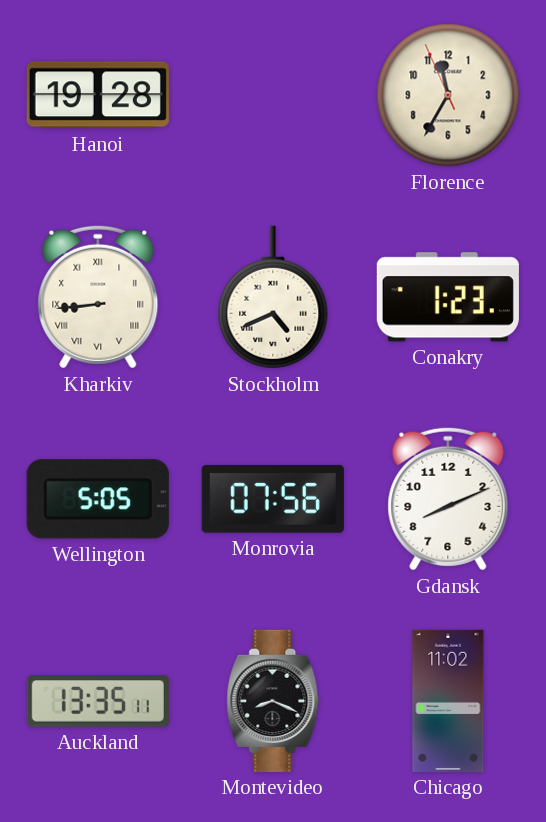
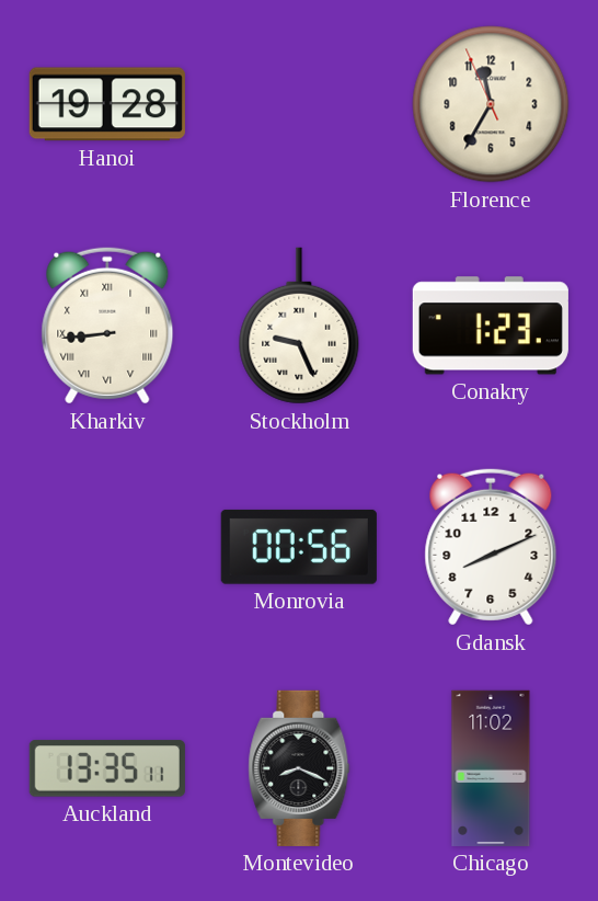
Stockholm: 4:41 -> 9:26 (299, 326)
Wellington: 5:05 -> none (98, 499)
Monrovia: 07:56 -> 00:56 (299, 547)
